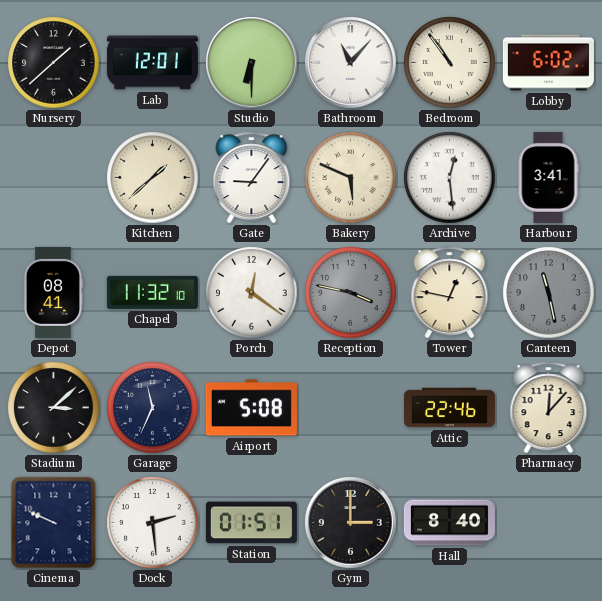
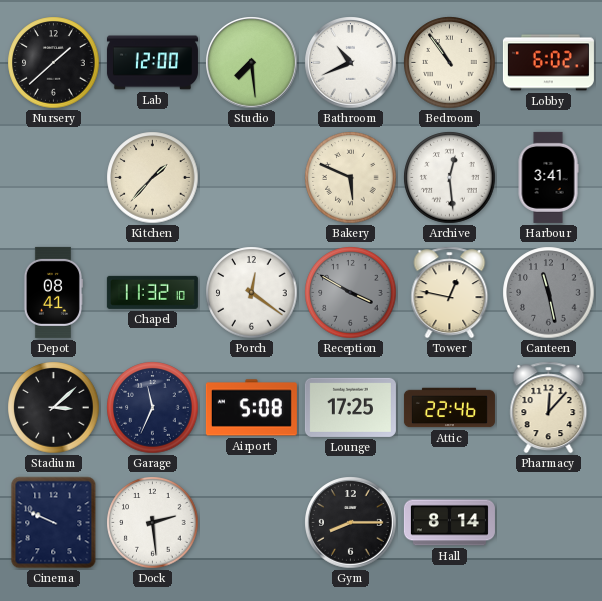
Lab: 12:01 -> 12:00 (152, 63)
Studio: 6:30 -> 7:29 (252, 63)
Bathroom: 11:07 -> 10:41 (351, 63)
Kitchen: 1:38 -> 1:37 (153, 178)
Gate: 9:06 -> none (252, 178)
Reception: 3:47 -> 3:50 (351, 293)
Lounge: none -> 17:25 (350, 407)
Station: 01:51 -> none (251, 523)
Gym: 3:00 -> 8:15 (351, 523)
Hall: 8:40 -> 8:14 (449, 523)
